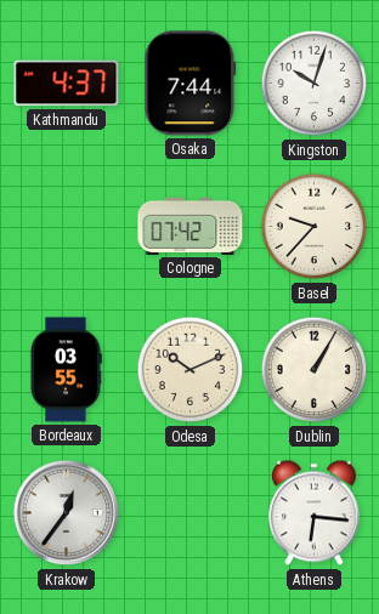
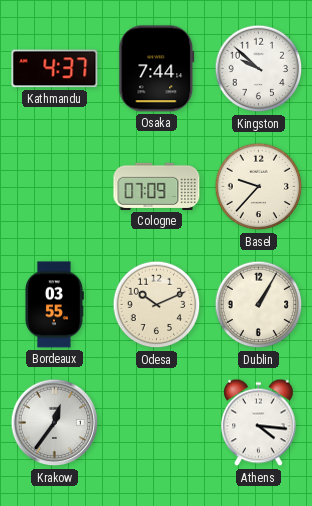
Kingston: 10:03 -> 9:52 (259, 69)
Cologne: 07:42 -> 07:09 (157, 186)
Athens: 6:16 -> 4:16 (259, 423)
